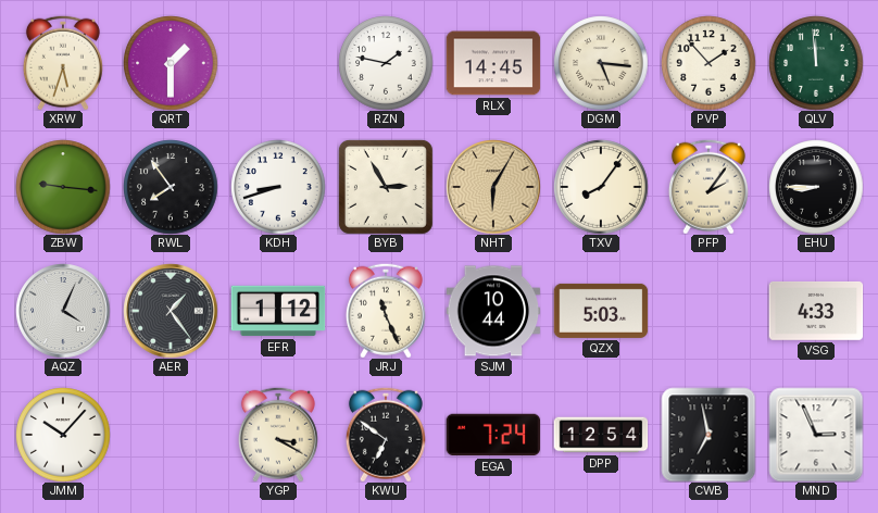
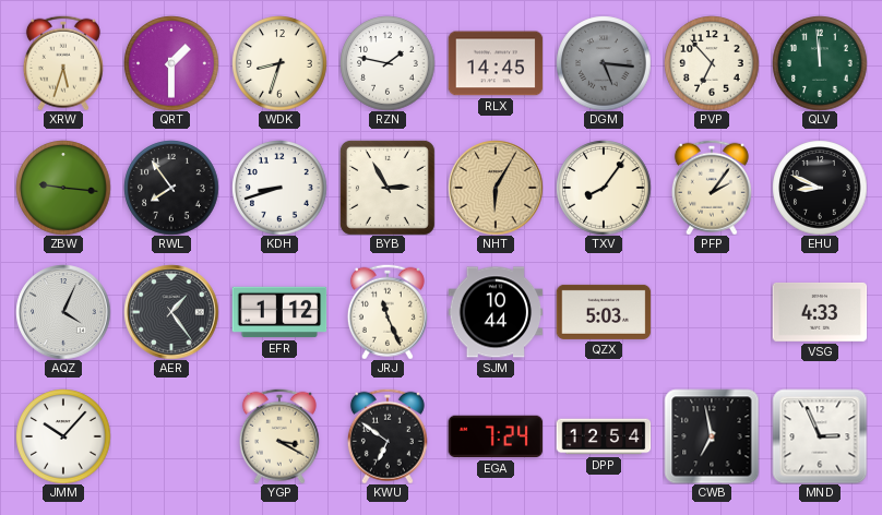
WDK: none -> 8:33 (279, 63)
DGM dial: cream -> grey (604, 63)
PVP: 1:53 -> 6:53 (712, 63)
EHU: 8:45 -> 8:49 (820, 188)
